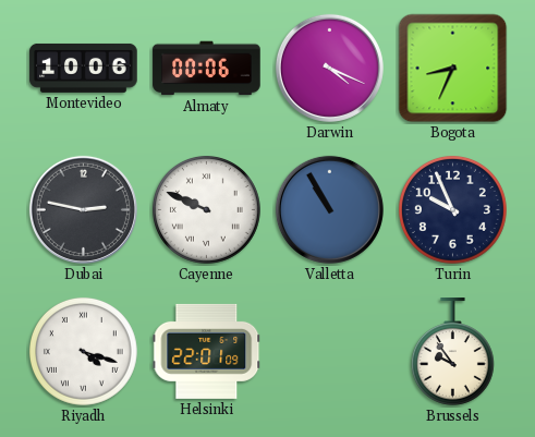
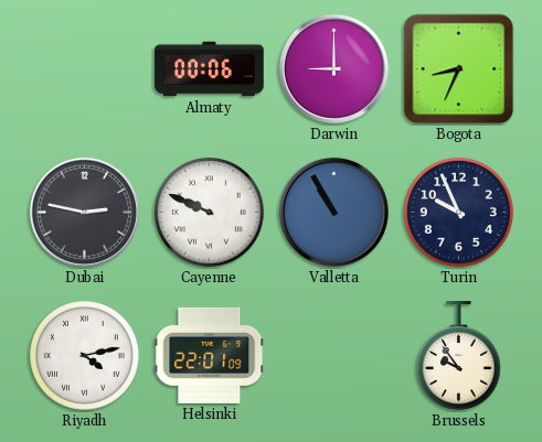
Montevideo: 10:06 -> none (84, 68)
Darwin: 4:19 -> 9:00 (333, 68)
Riyadh: 4:18 -> 4:13 (84, 355)
